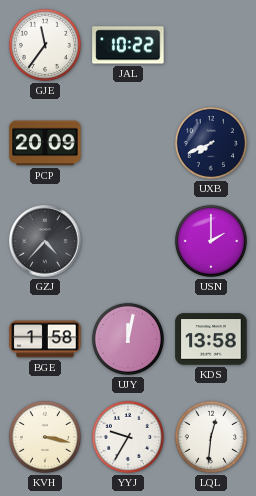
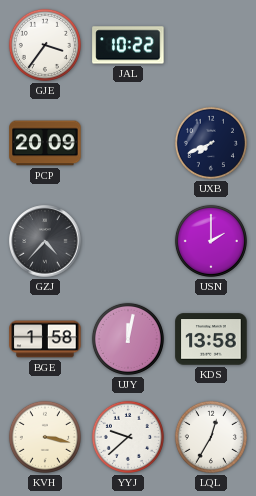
GJE: 11:36 -> 3:36 (45, 45)
YYJ: 9:35 -> 9:38 (128, 437)
LQL: 12:31 -> 12:35 (211, 437)
